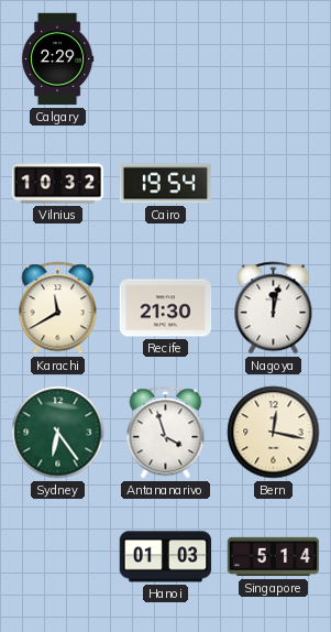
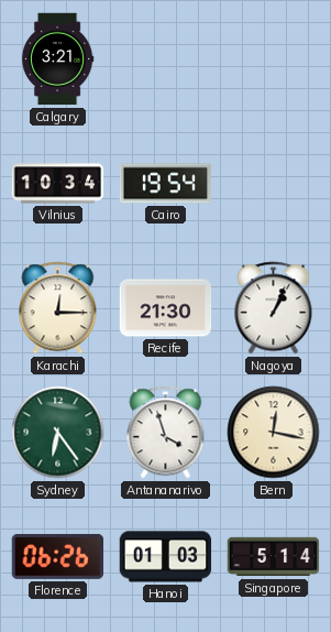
Calgary: 2:29 -> 3:21 (57, 59)
Vilnius: 10:32 -> 10:34 (58, 184)
Karachi: 11:40 -> 12:15 (58, 308)
Nagoya: 12:02 -> 1:04 (274, 308)
Florence: none -> 06:26 (58, 556)
